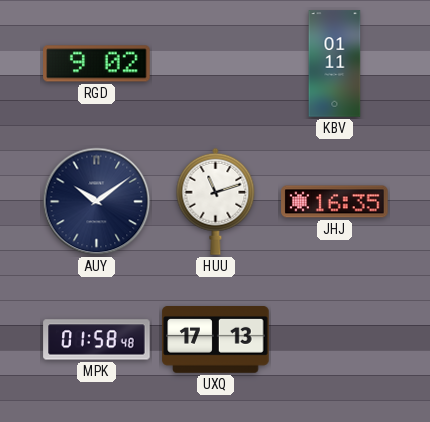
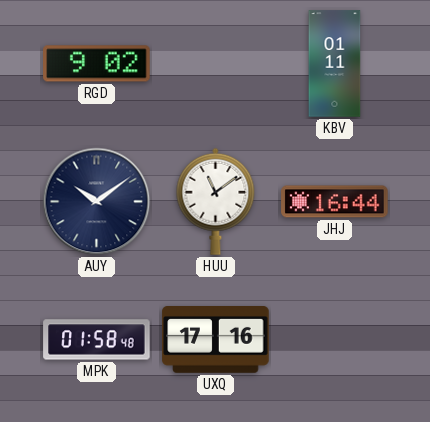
HUU: 11:12 -> 11:09 (216, 201)
JHJ: 16:35 -> 16:44 (335, 202)
UXQ: 17:13 -> 17:16 (216, 340)
